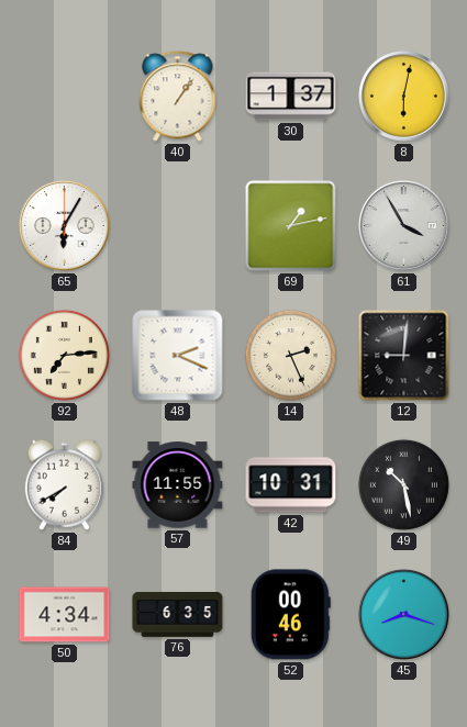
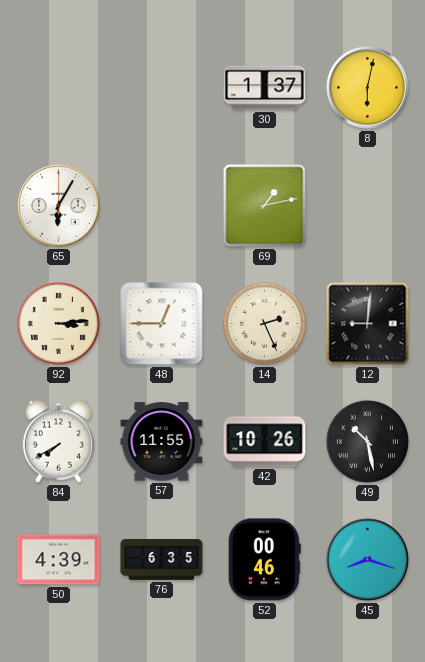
40: 1:06 -> none (178, 97)
61: 3:55 -> none (403, 225)
92: 7:14 -> 3:14 (58, 323)
48: 2:19 -> 12:45 (162, 324)
42: 10:31 -> 10:26 (265, 442)
50: 4:34 -> 4:39 (59, 560)
